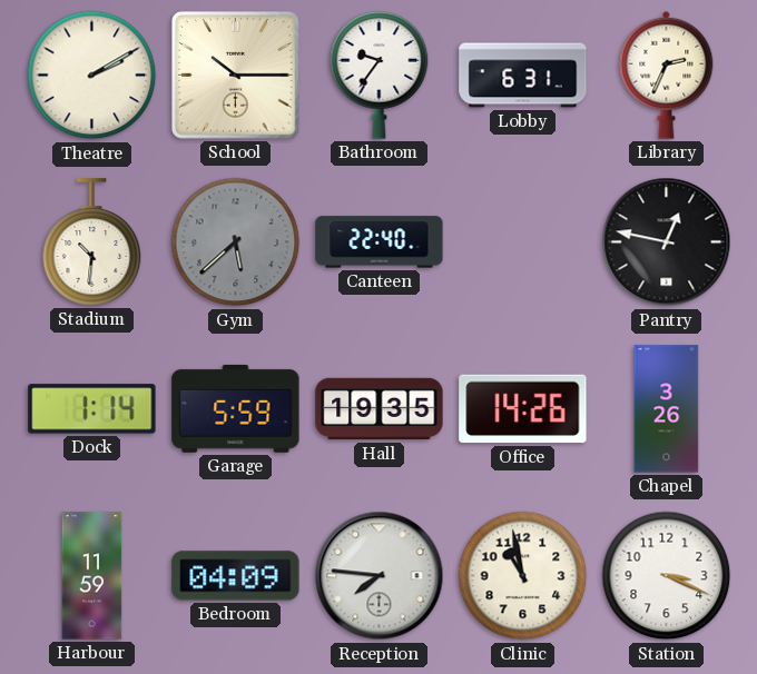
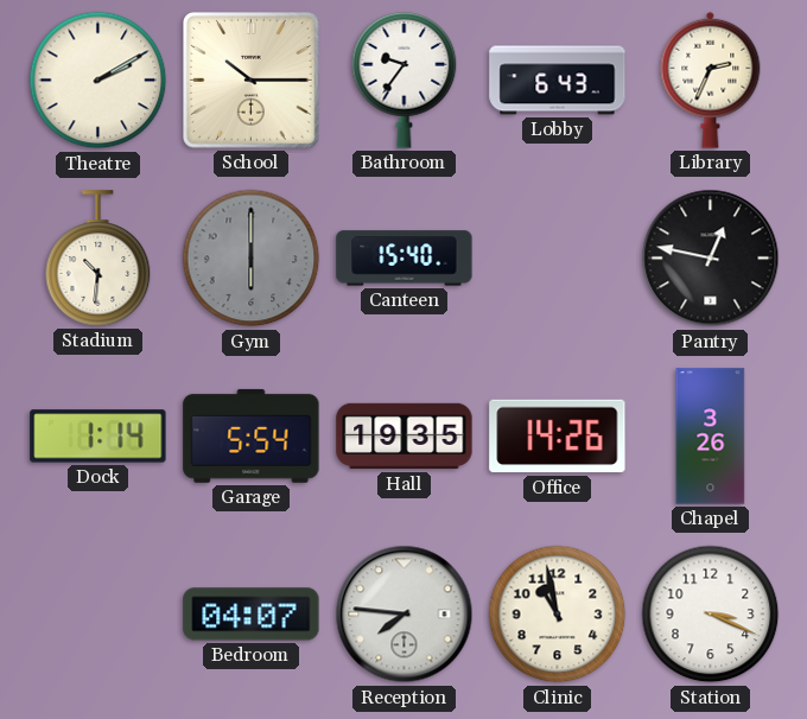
Lobby: 6:31 -> 6:43 (558, 81)
Gym: 5:38 -> 6:00 (252, 259)
Canteen: 22:40 -> 15:40 (405, 259)
Garage: 5:59 -> 5:54 (252, 435)
Harbour: 11:59 -> none (92, 576)
Bedroom: 04:09 -> 04:07 (252, 615)
